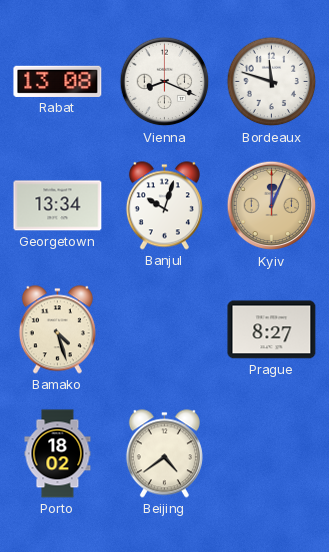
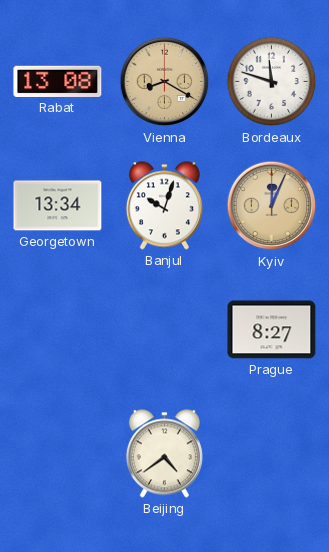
Vienna: 8:19 -> 8:20 (165, 82)
Vienna dial: white -> champagne (165, 82)
Bamako: 4:27 -> none (57, 330)
Porto: 18:02 -> none (58, 454)
